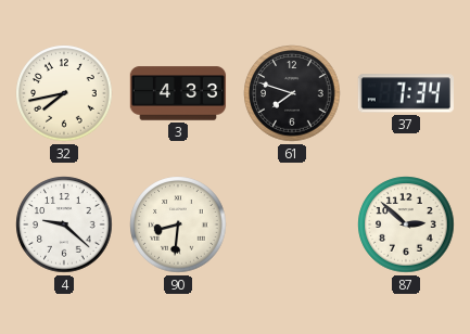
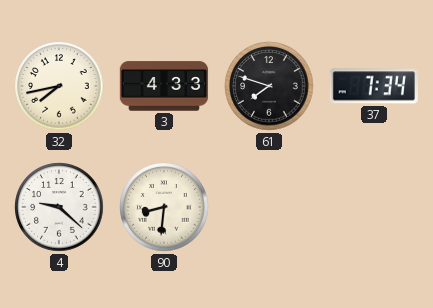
87: 2:52 -> none (406, 224)
